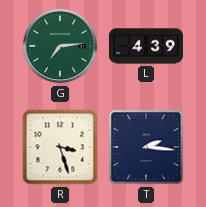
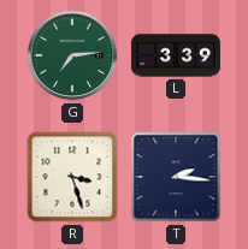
L: 4:39 -> 3:39 (176, 55)
